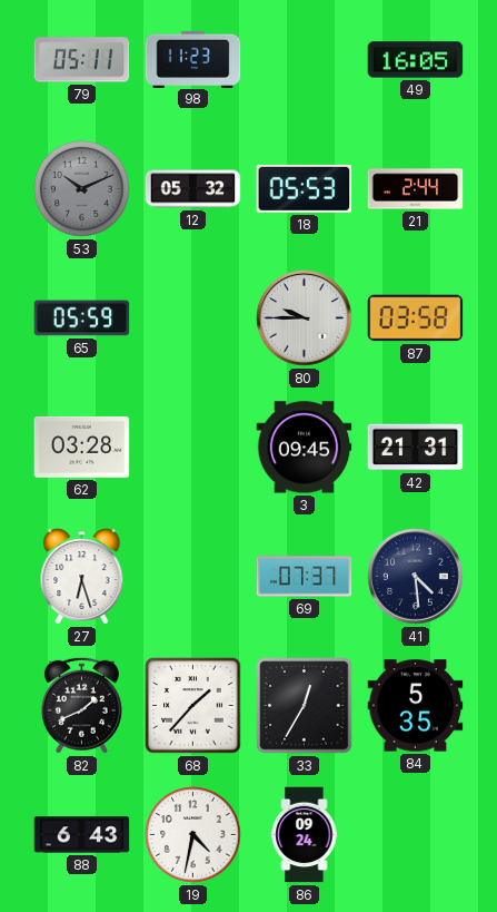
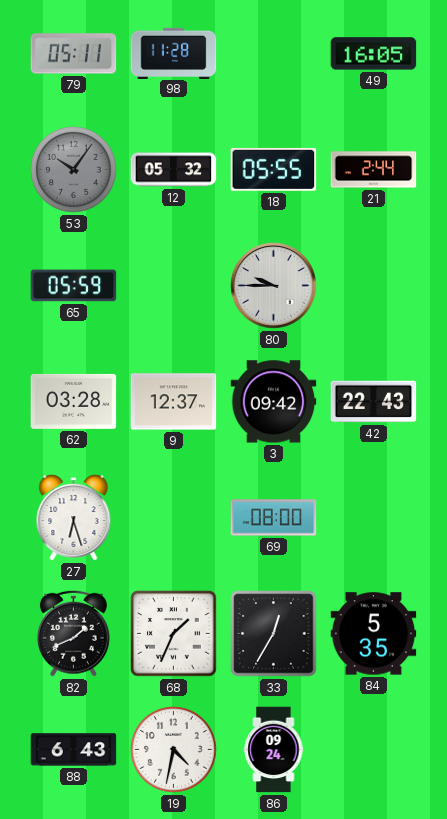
98: 11:23 -> 11:28 (174, 53)
53: 10:11 -> 10:06 (74, 170)
18: 05:53 -> 05:55 (274, 169)
87: 03:58 -> none (416, 318)
9: none -> 12:37 (174, 402)
3: 09:45 -> 09:42 (274, 402)
42: 21:31 -> 22:43 (374, 402)
69: 07:37 -> 08:00 (274, 518)
41: 4:29 -> none (416, 577)
68: 1:37 -> 1:34 (174, 634)
